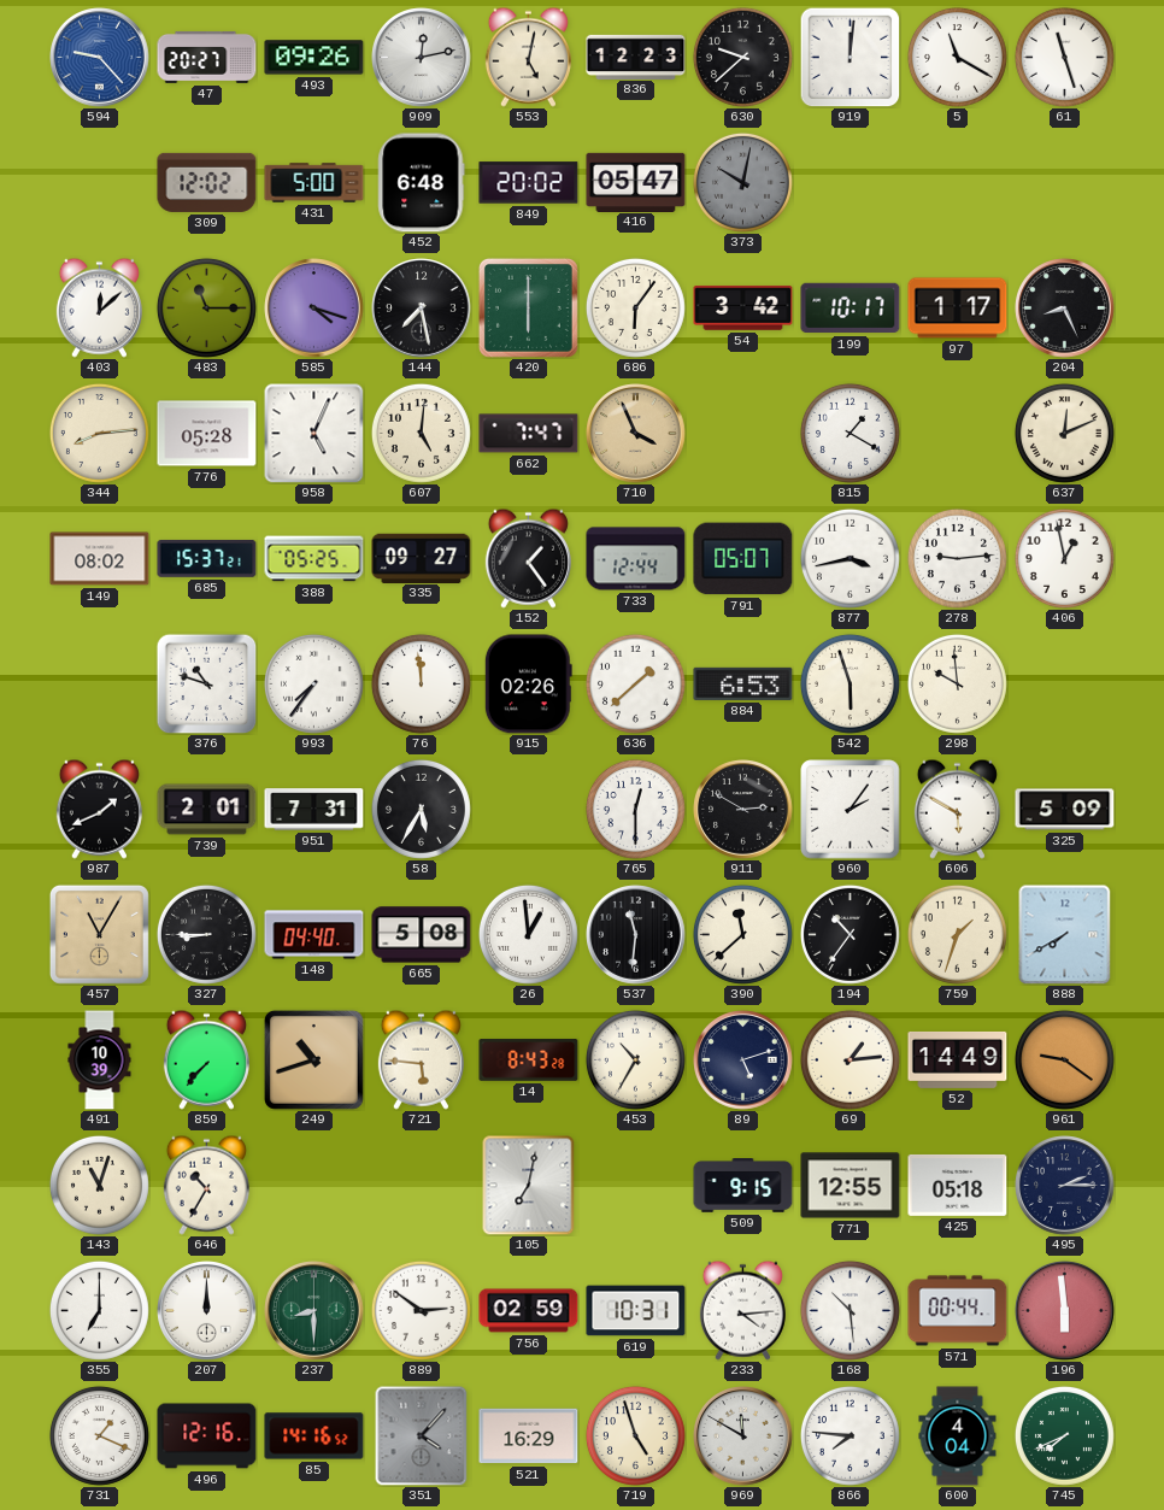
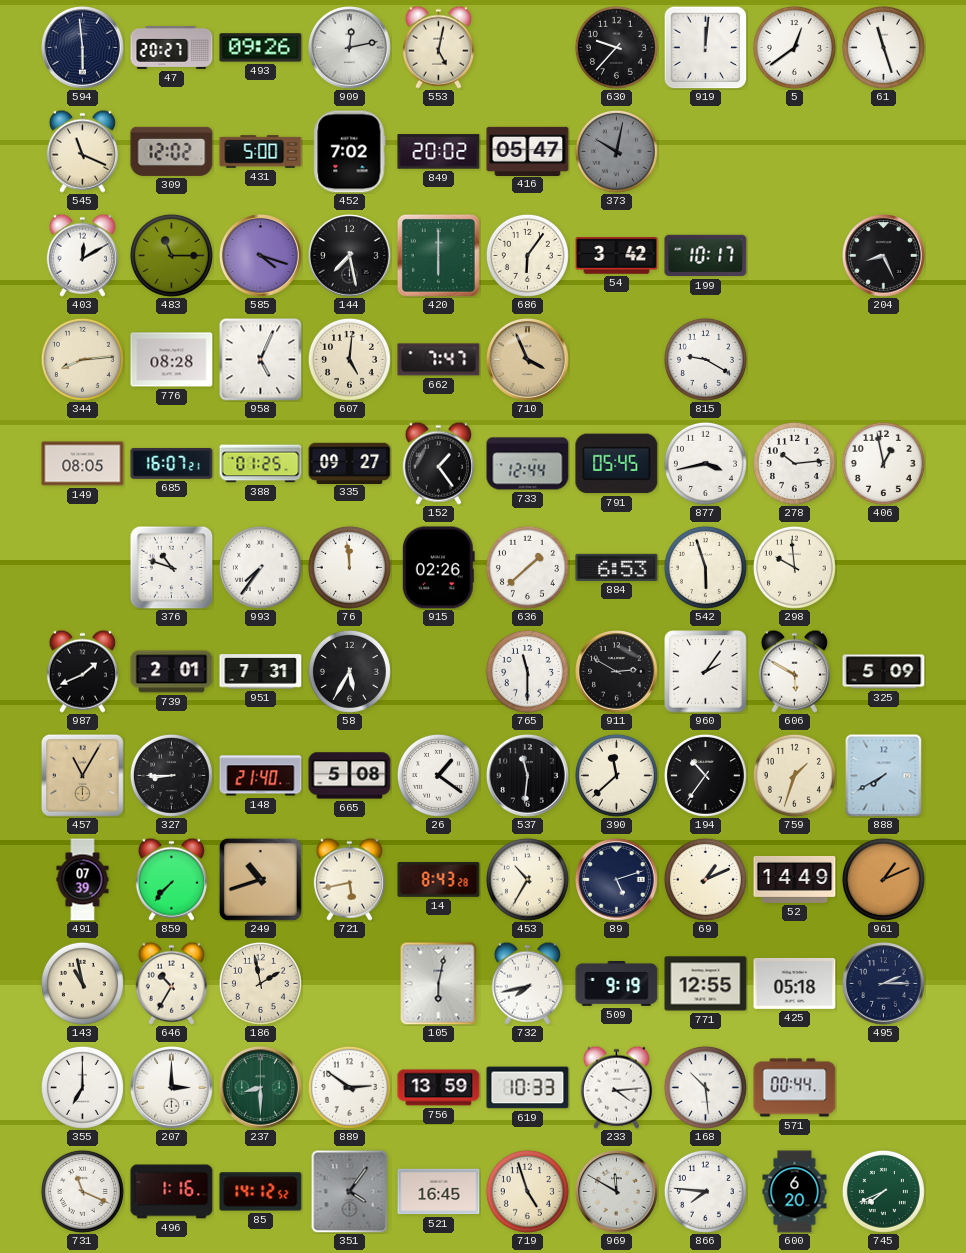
594: 9:23 -> 5:59 (83, 48)
594 dial: blue -> navy (83, 48)
836: 12:23 -> none (636, 57)
630: 9:38 -> 9:37 (616, 47)
5: 11:20 -> 12:39 (794, 47)
545: none -> 11:19 (82, 151)
452: 6:48 -> 7:02 (350, 152)
403: 12:08 -> 12:10 (82, 255)
97: 1:17 -> none (958, 309)
776: 05:28 -> 08:28 (172, 360)
815: 1:20 -> 9:20 (705, 359)
637: 12:11 -> none (1064, 433)
149: 08:02 -> 08:05 (83, 464)
685: 15:37 -> 16:07 (172, 463)
388: 05:25 -> 01:25 (261, 464)
791: 05:07 -> 05:45 (617, 464)
278: 9:14 -> 10:14 (794, 463)
765: 12:30 -> 11:30 (527, 671)
148: 04:40 -> 21:40 (261, 776)
26: 12:59 -> 1:21 (438, 775)
491: 10:39 -> 07:39 (83, 880)
721: 5:46 -> 5:43 (349, 879)
69: 1:14 -> 1:11 (705, 879)
961: 9:21 -> 1:11 (883, 879)
143: 11:03 -> 10:58 (82, 983)
186: none -> 1:58 (260, 983)
105: 7:02 -> 6:02 (439, 983)
732: none -> 7:43 (527, 983)
509: 9:15 -> 9:19 (617, 984)
207: 12:00 -> 3:00 (172, 1088)
756: 02:59 -> 13:59 (439, 1088)
619: 10:31 -> 10:33 (528, 1088)
196: 5:59 -> none (1065, 1311)
731: 1:19 -> 11:19 (82, 1191)
496: 12:16 -> 1:16 (172, 1192)
85: 14:16 -> 14:12 (261, 1192)
351: 4:07 -> 4:06 (350, 1191)
521: 16:29 -> 16:45 (439, 1192)
600: 4:04 -> 6:20 (795, 1192)
